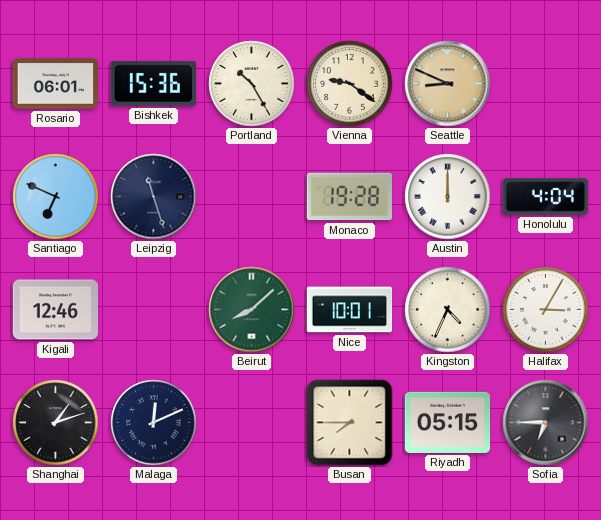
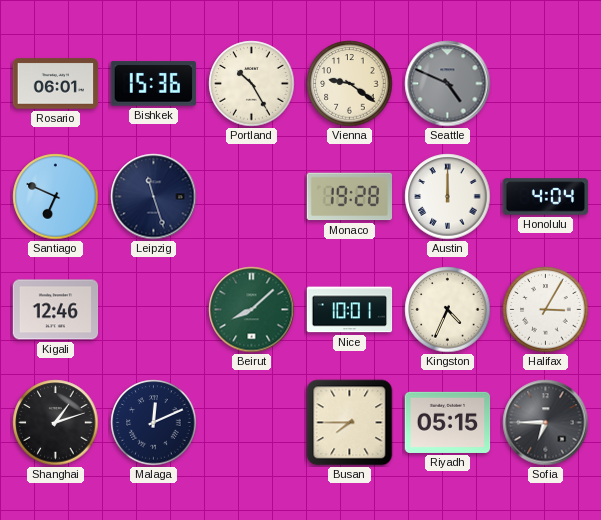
Seattle: 8:49 -> 4:49 (448, 84)
Seattle dial: champagne -> grey (448, 84)
